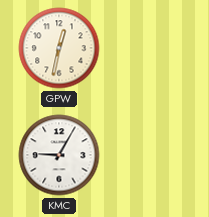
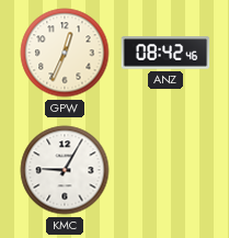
GPW: 12:32 -> 12:34 (65, 53)
ANZ: none -> 08:42 (165, 53)
